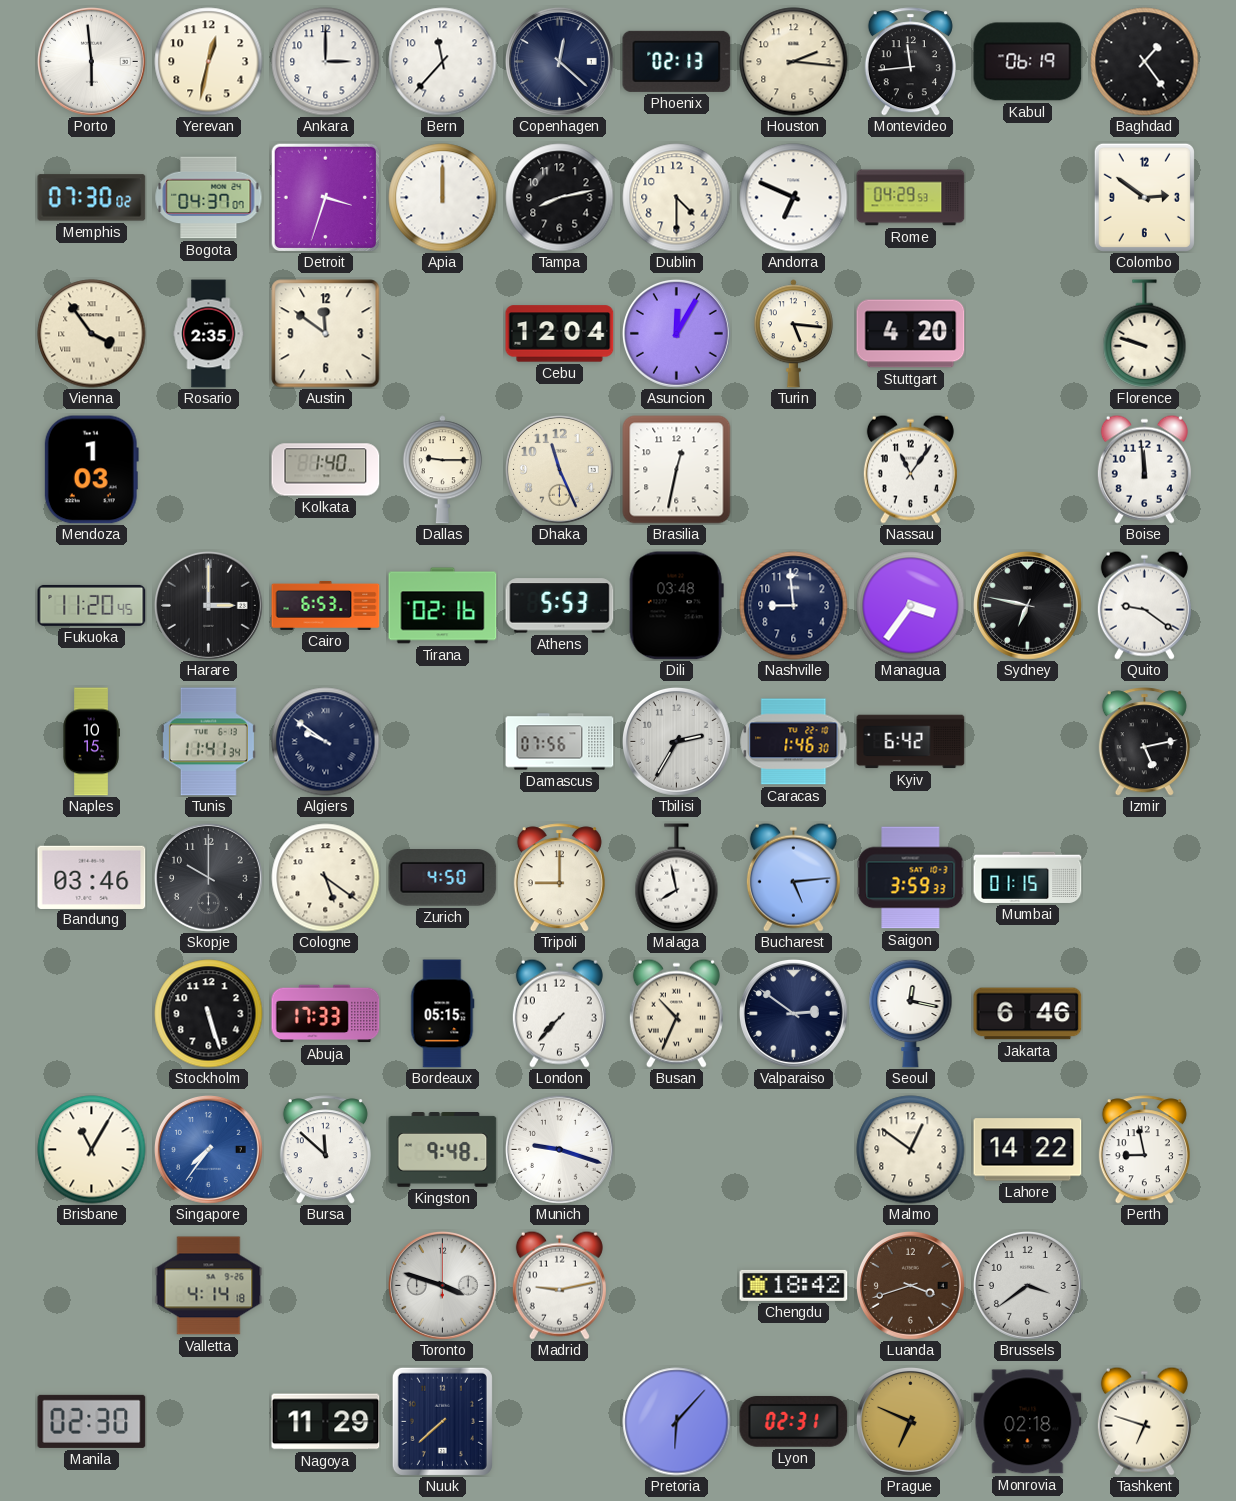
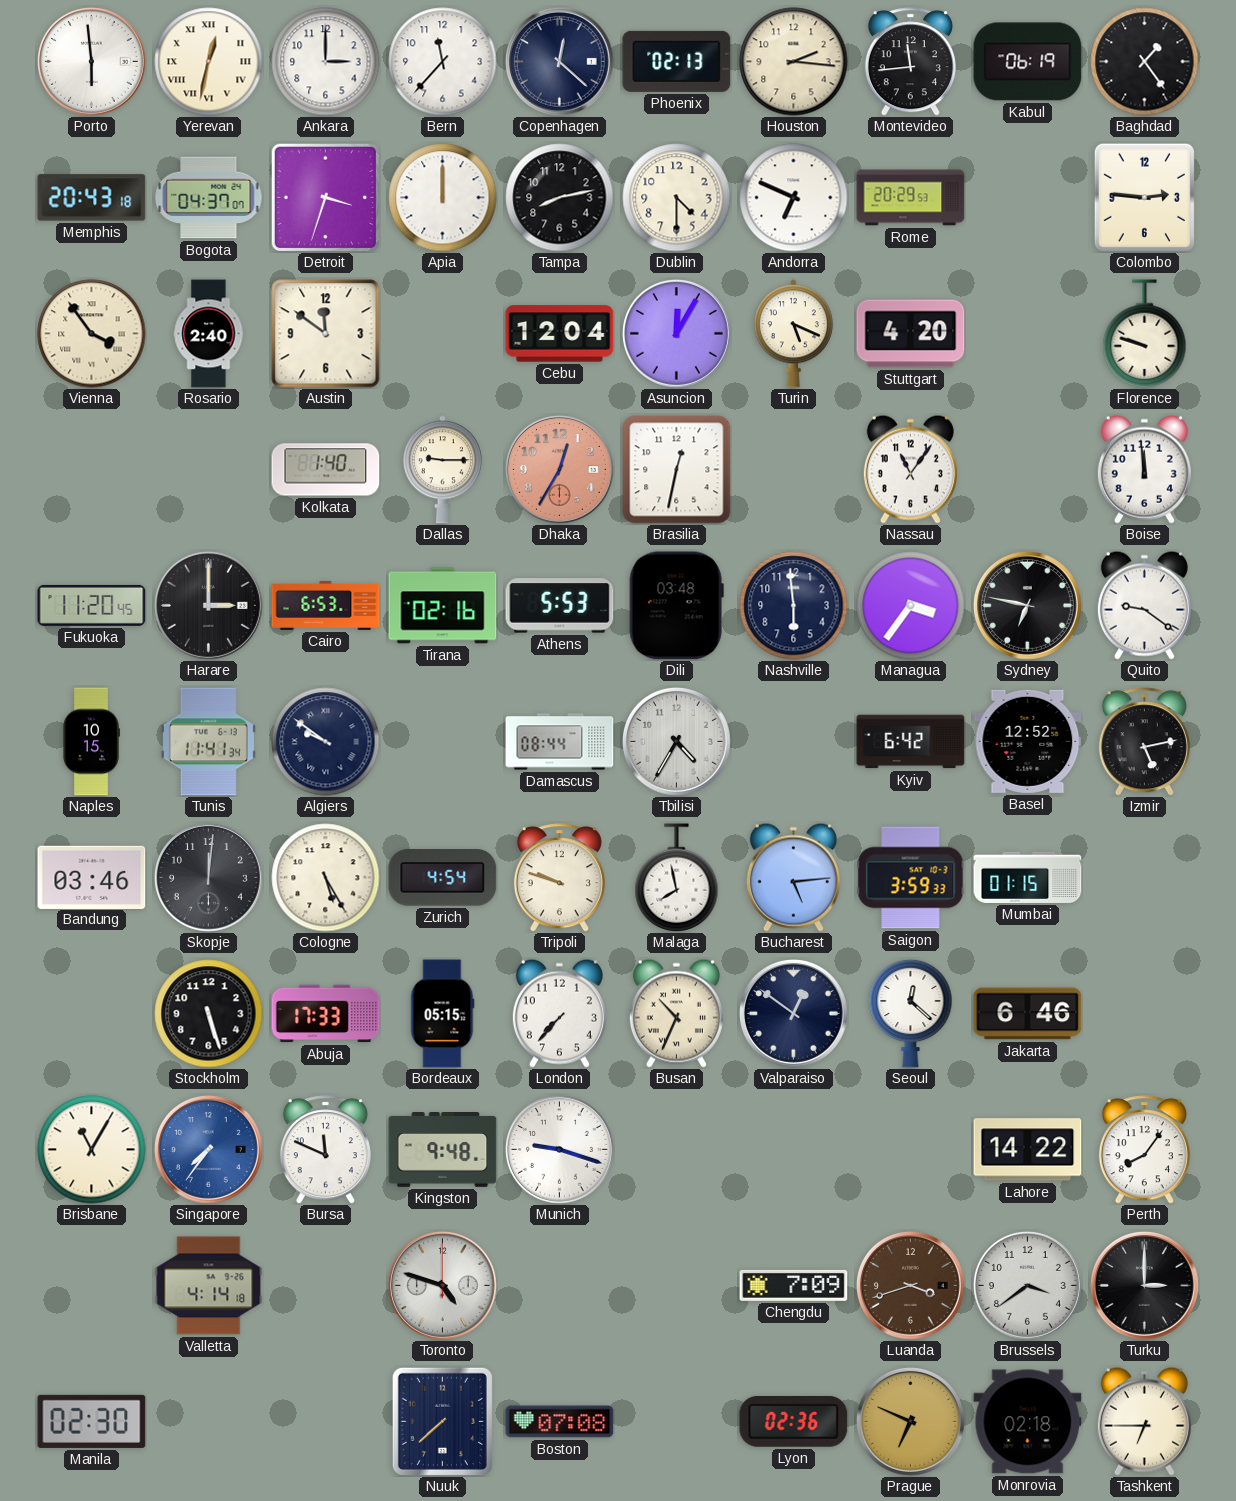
Yerevan numerals: Arabic -> Roman (209, 62)
Memphis: 07:30 -> 20:43 (92, 198)
Rome: 04:29 -> 20:29 (911, 198)
Colombo: 2:51 -> 2:46 (1144, 197)
Rosario: 2:35 -> 2:40 (209, 334)
Turin: 5:16 -> 5:19 (793, 334)
Mendoza: 1:03 -> none (91, 470)
Dhaka: 11:26 -> 12:35 (559, 469)
Dhaka dial: cream -> salmon (559, 469)
Nashville: 8:59 -> 5:59 (794, 606)
Damascus: 07:56 -> 08:44 (560, 742)
Tbilisi: 2:35 -> 4:35 (676, 741)
Caracas: 1:46 -> none (794, 742)
Basel: none -> 12:52 (1028, 741)
Skopje: 10:00 -> 12:01 (208, 877)
Cologne: 5:21 -> 5:25 (326, 878)
Zurich: 4:50 -> 4:54 (443, 878)
Tripoli: 9:00 -> 9:48 (559, 878)
Valparaiso: 2:51 -> 12:51 (793, 1013)
Seoul: 12:17 -> 12:22 (911, 1013)
Bursa: 11:52 -> 11:49 (325, 1150)
Malmo: 12:51 -> none (911, 1150)
Perth: 8:58 -> 8:06 (1144, 1150)
Toronto: 3:48 -> 4:48 (442, 1285)
Madrid: 9:13 -> none (559, 1285)
Chengdu: 18:42 -> 7:09 (794, 1285)
Turku: none -> 3:00 (1144, 1285)
Nagoya: 11:29 -> none (326, 1422)
Boston: none -> 07:08 (560, 1422)
Pretoria: 6:07 -> none (677, 1422)
Lyon: 02:31 -> 02:36 (794, 1421)
Tashkent: 6:48 -> 6:45 (1144, 1421)
